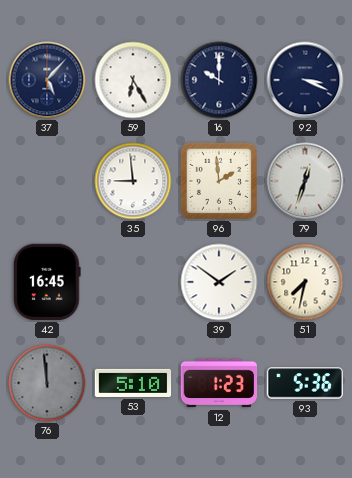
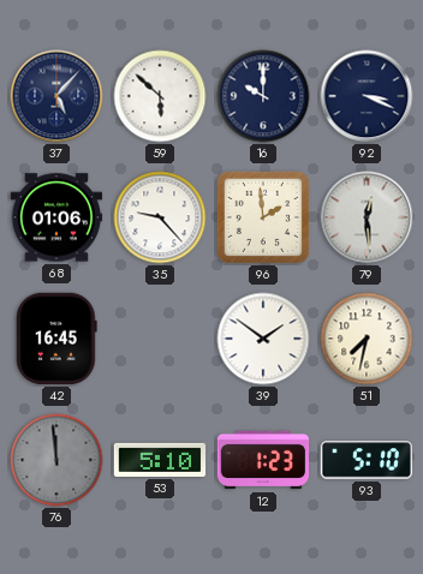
59: 6:25 -> 5:52 (160, 96)
68: none -> 01:06 (56, 217)
35: 8:59 -> 9:23 (160, 217)
79: 12:33 -> 12:29 (367, 217)
93: 5:36 -> 5:10 (365, 460)
